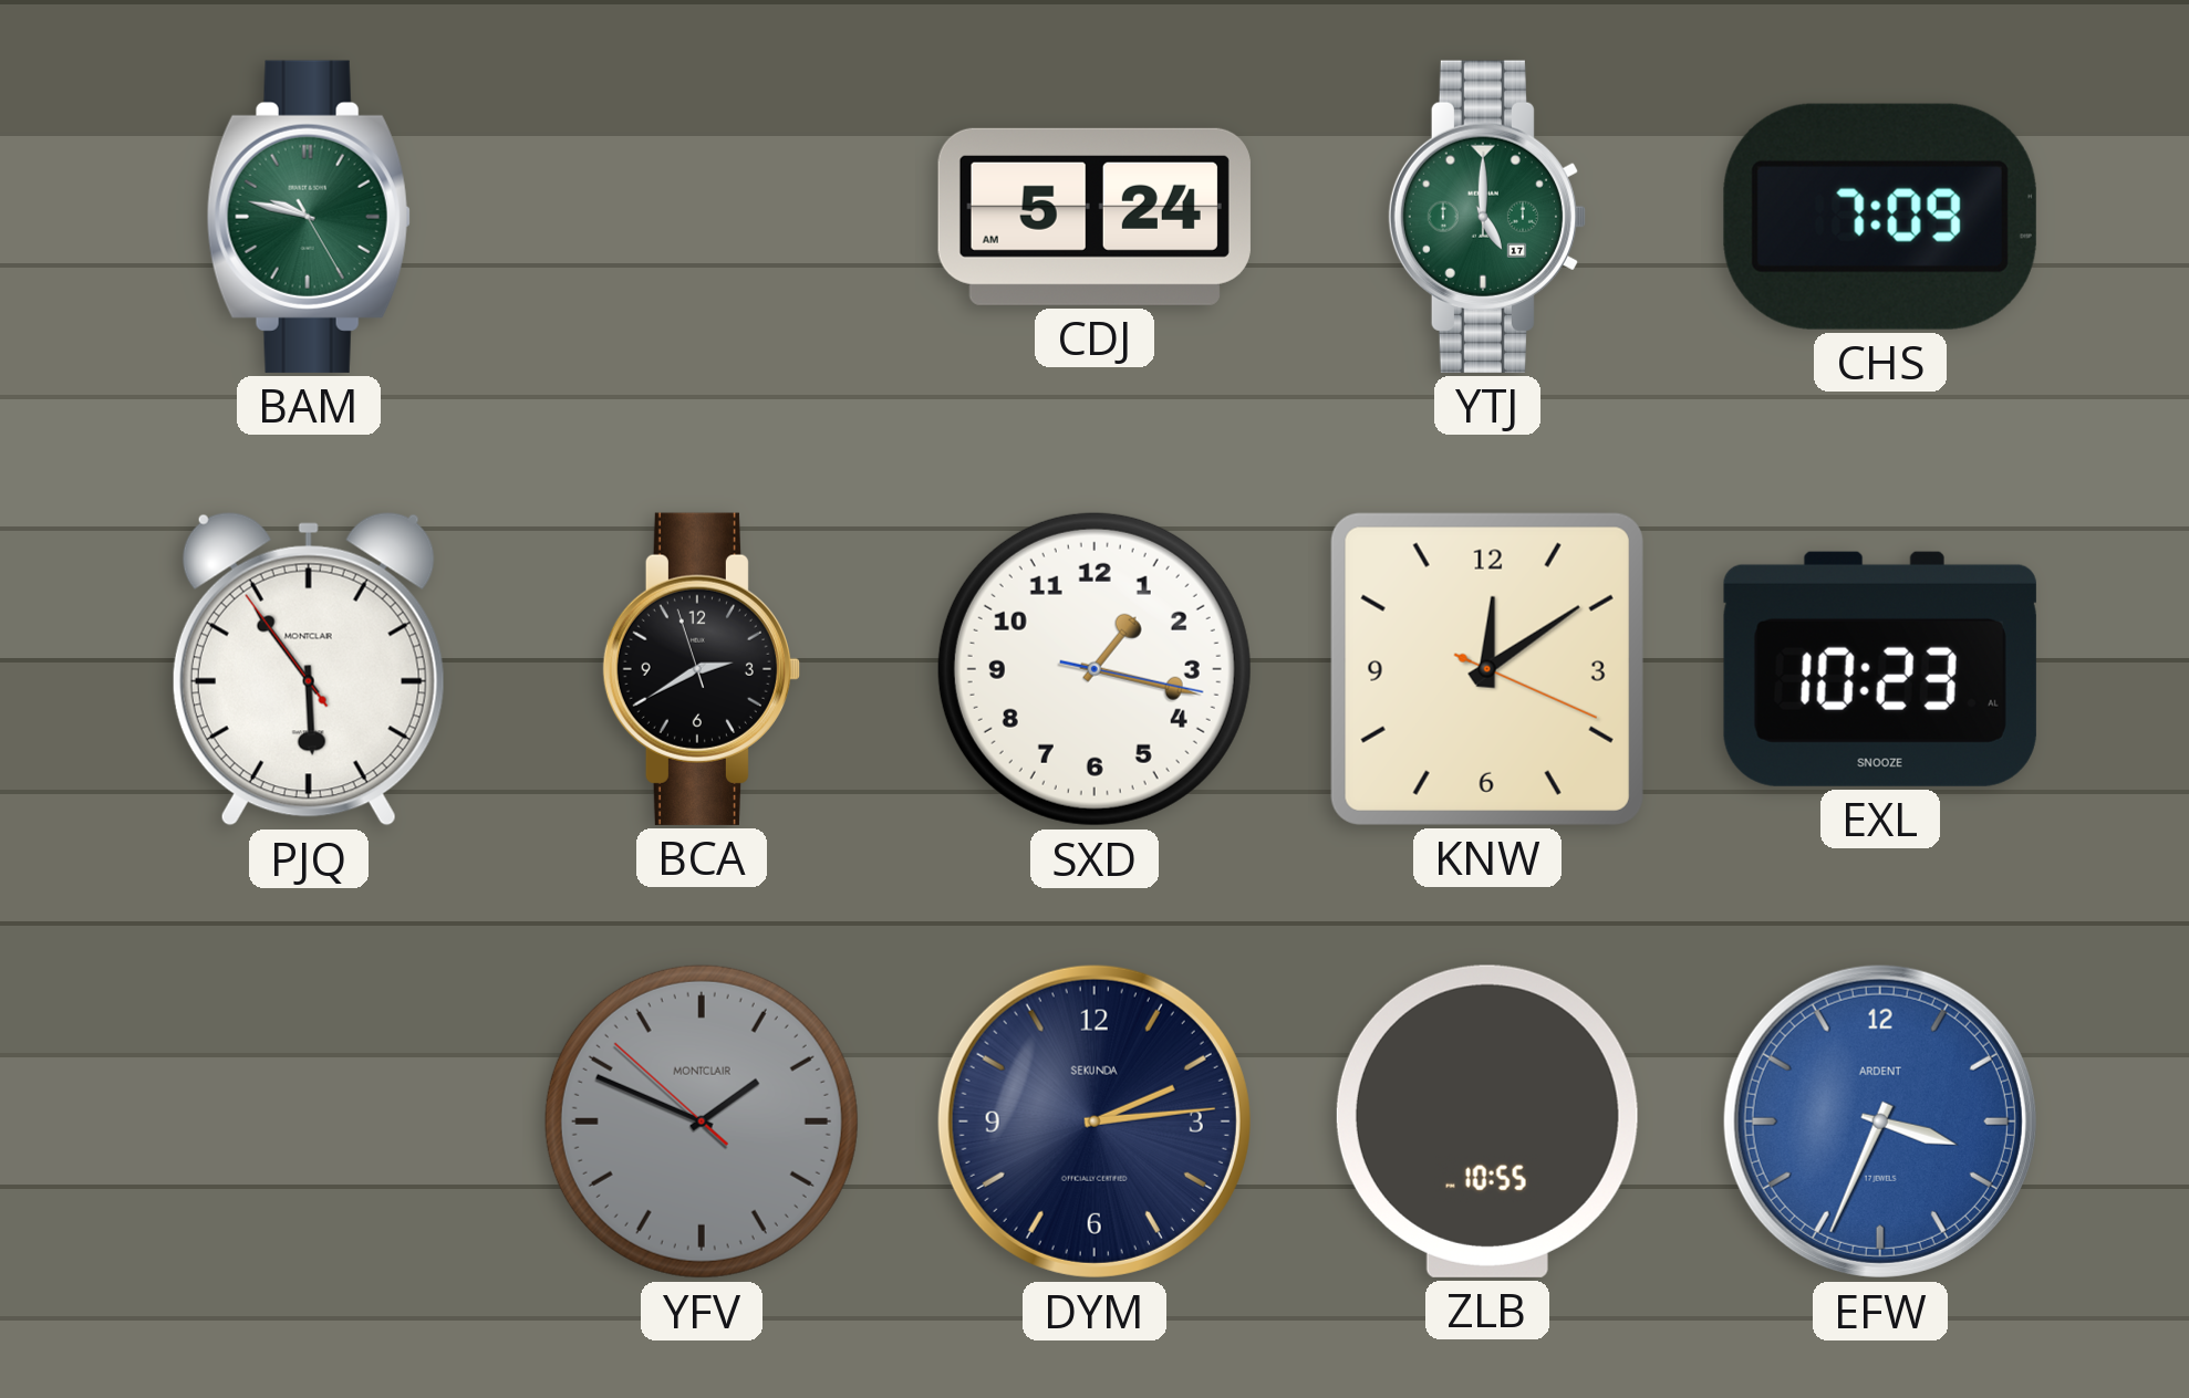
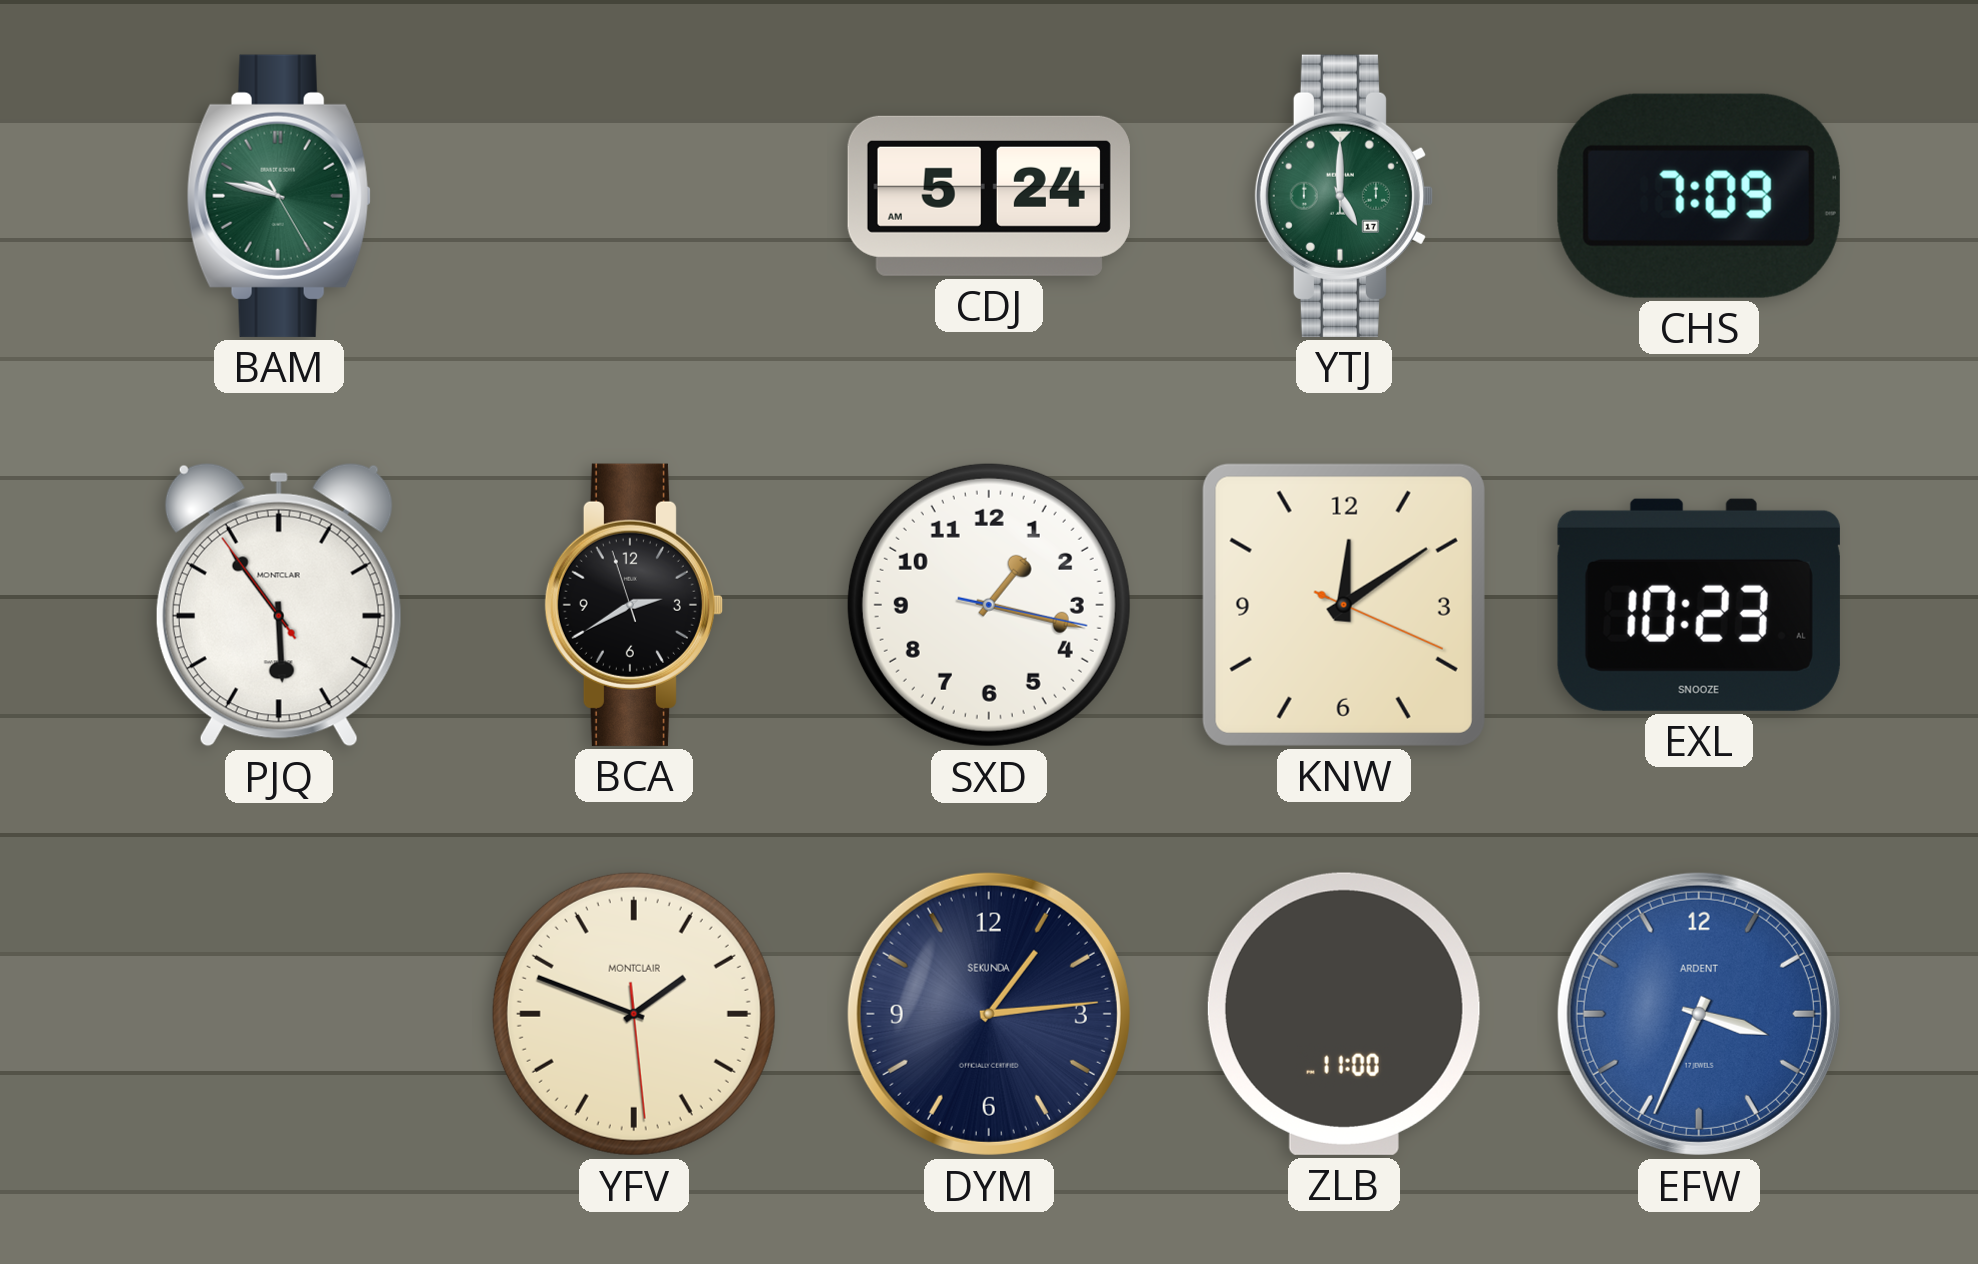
YFV: 1:48:52 -> 1:48:29 (634, 1014)
YFV dial: grey -> cream (634, 1014)
DYM: 2:14 -> 1:14 (989, 1014)
ZLB: 10:55 -> 11:00 (1344, 1014)
